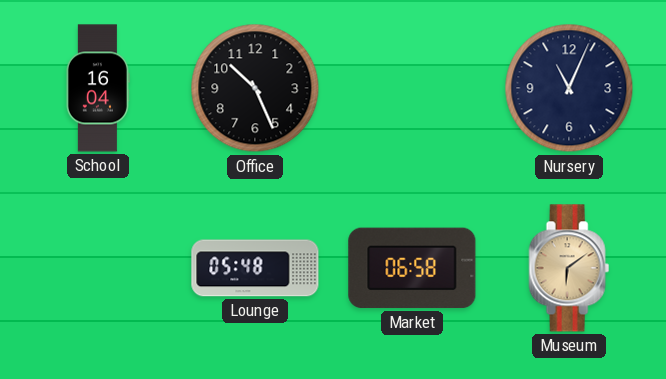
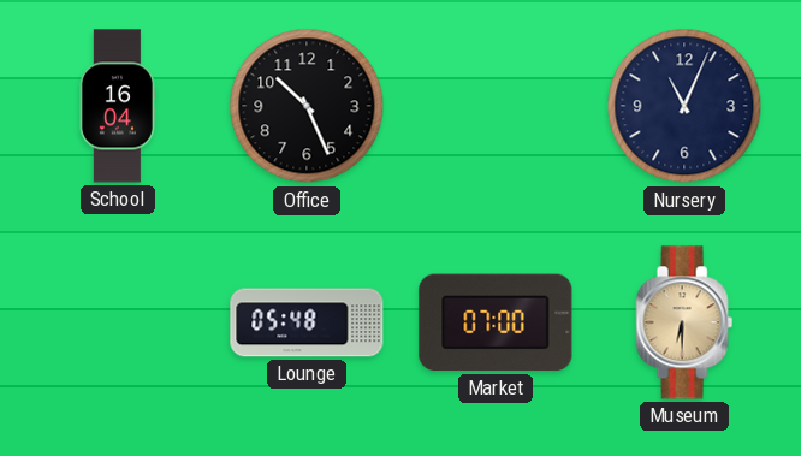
Market: 06:58 -> 07:00 (496, 322)
Museum: 6:09 -> 6:30 (684, 322)
